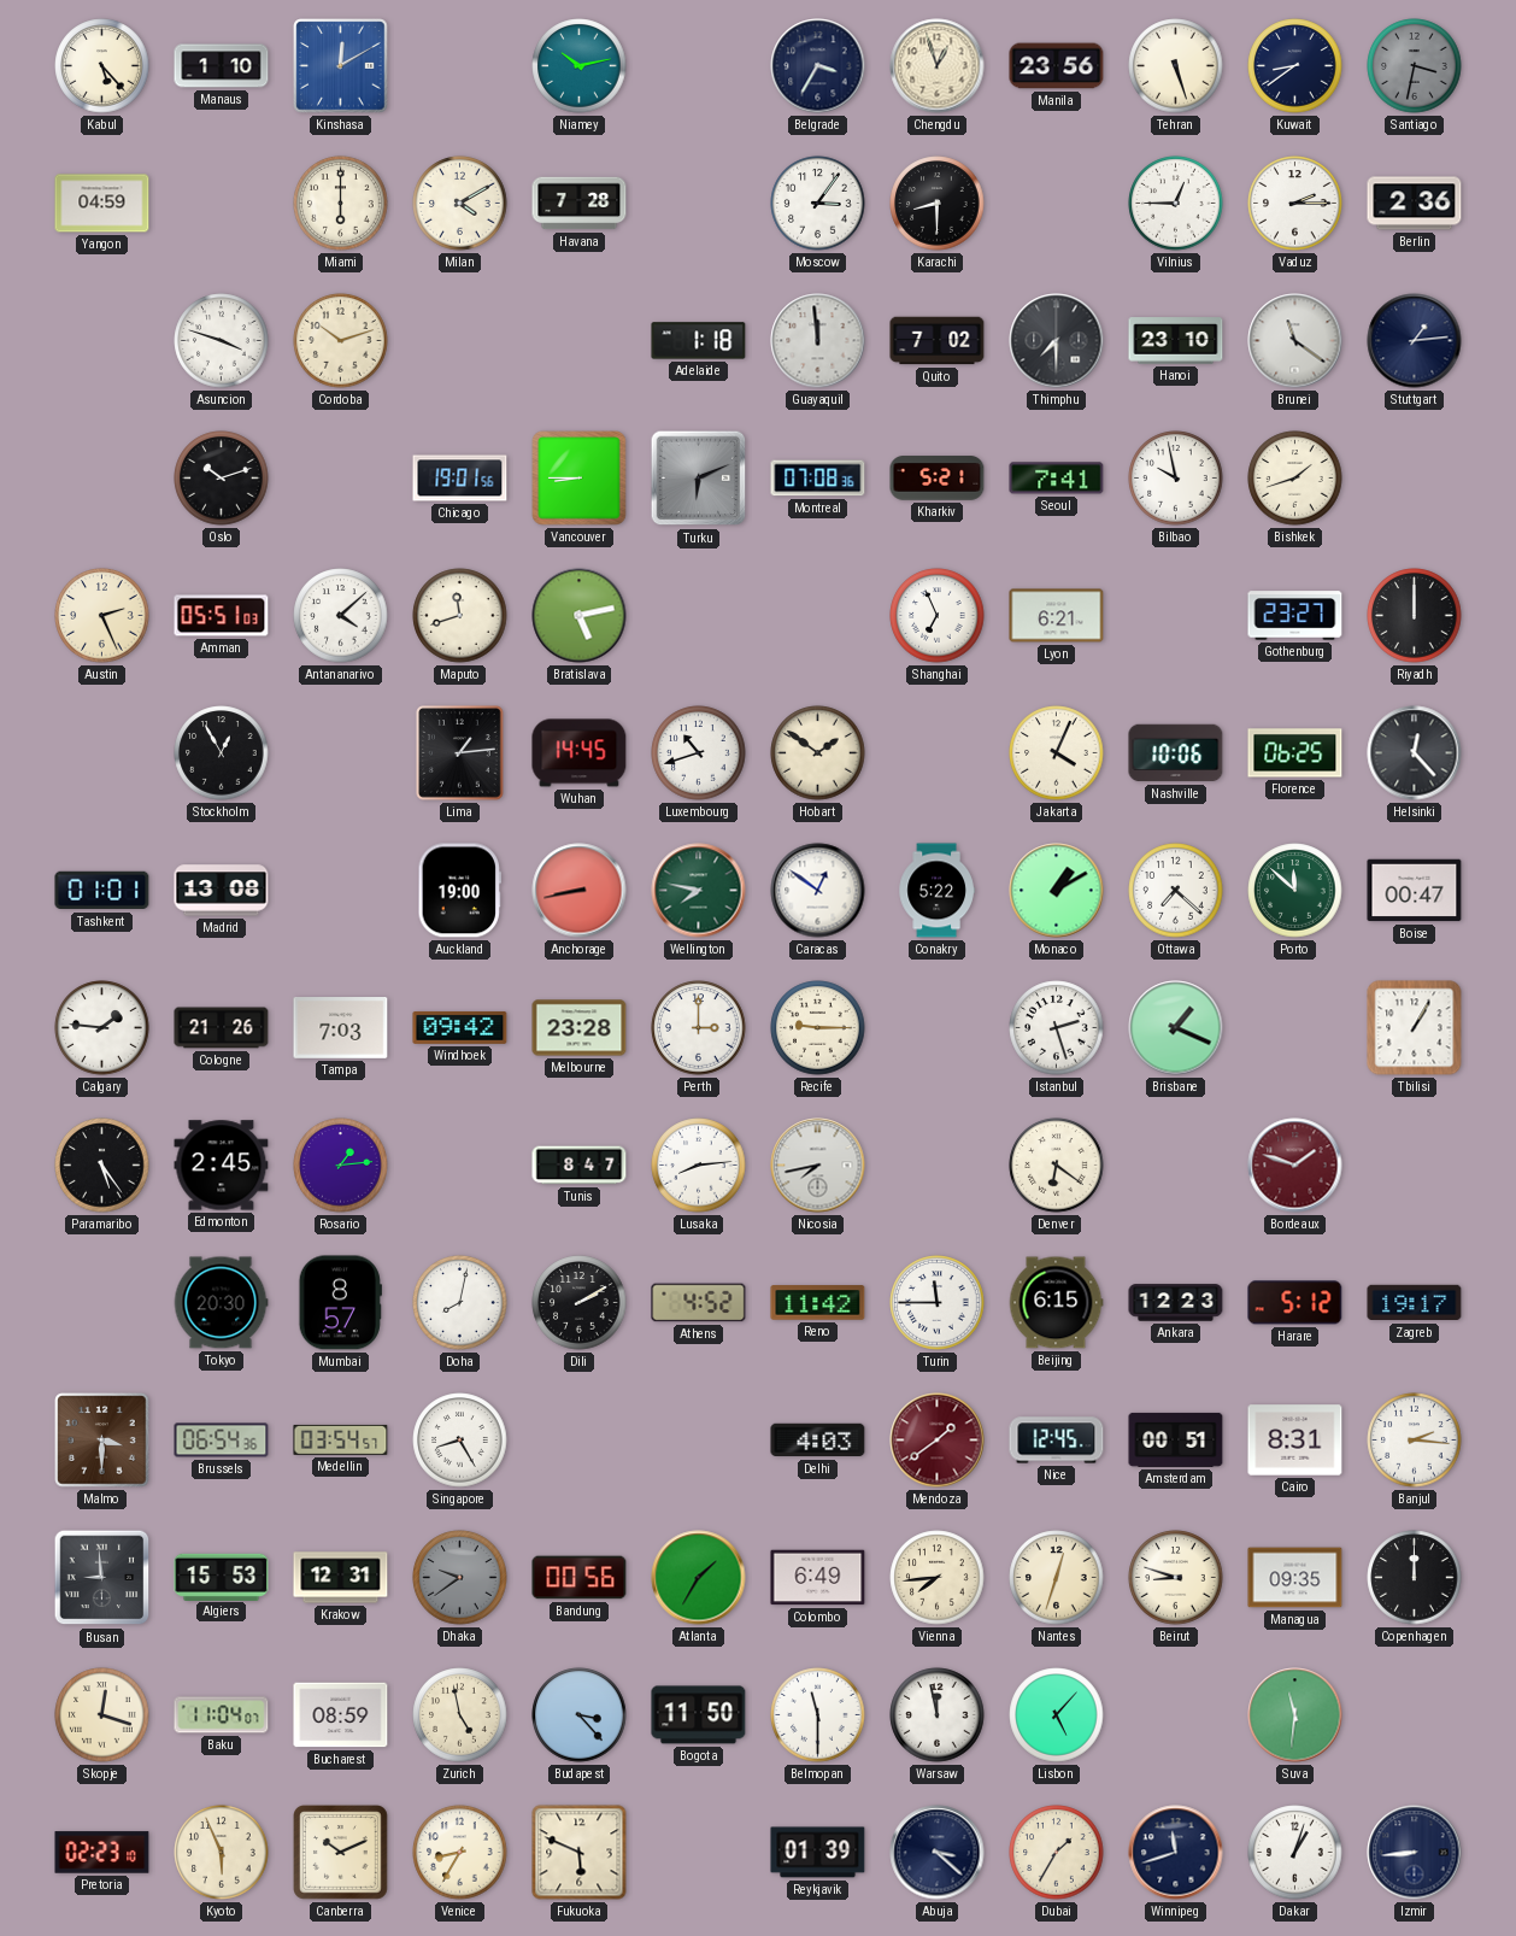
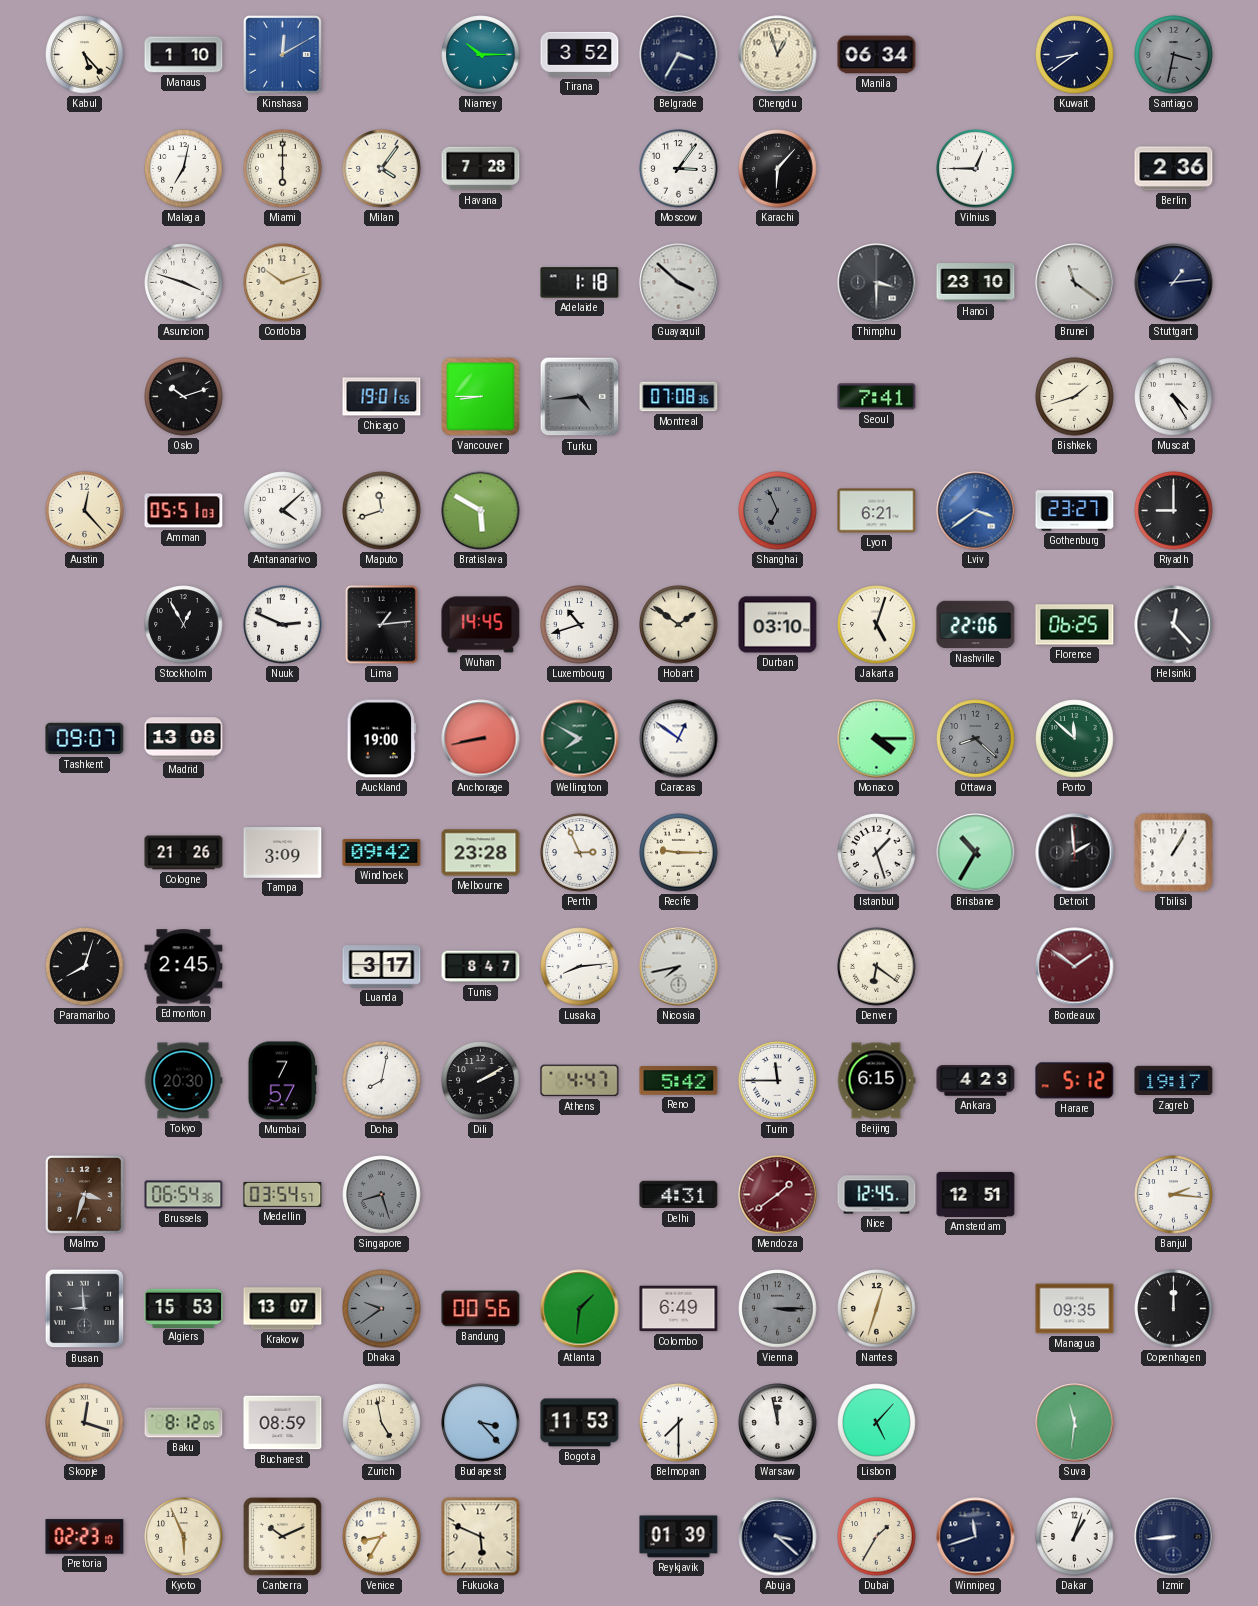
Niamey: 10:13 -> 10:15 (481, 55)
Tirana: none -> 3:52 (580, 54)
Manila: 23:56 -> 06:34 (877, 55)
Tehran: 5:27 -> none (1176, 66)
Yangon: 04:59 -> none (102, 204)
Malaga: none -> 7:02 (184, 169)
Milan: 4:10 -> 4:06 (382, 169)
Karachi: 8:30 -> 6:07 (778, 169)
Vaduz: 2:15 -> none (1295, 204)
Guayaquil: 11:59 -> 3:52 (679, 283)
Quito: 7:02 -> none (938, 341)
Thimphu: 7:30 -> 3:30 (877, 283)
Turku: 6:11 -> 4:44 (580, 397)
Kharkiv: 5:21 -> none (938, 479)
Bilbao: 9:58 -> none (1176, 479)
Muscat: none -> 4:25 (1174, 397)
Austin: 2:26 -> 12:23 (85, 511)
Bratislava: 5:13 -> 5:50 (481, 511)
Shanghai dial: white -> grey (778, 511)
Lviv: none -> 3:39 (976, 511)
Riyadh: 12:00 -> 9:00 (1174, 511)
Nuuk: none -> 2:49 (283, 625)
Durban: none -> 03:10 (778, 625)
Jakarta: 4:04 -> 5:03 (877, 625)
Nashville: 10:06 -> 22:06 (976, 625)
Tashkent: 01:01 -> 09:07 (85, 739)
Wellington: 7:47 -> 7:50 (580, 739)
Conakry: 5:22 -> none (936, 891)
Monaco: 1:10 -> 4:15 (877, 739)
Ottawa: 7:22 -> 8:22 (976, 739)
Ottawa dial: white -> grey (976, 739)
Boise: 00:47 -> none (1415, 891)
Calgary: 1:46 -> none (102, 1028)
Tampa: 7:03 -> 3:09 (283, 853)
Perth: 3:00 -> 2:56 (580, 853)
Istanbul: 2:27 -> 1:27 (877, 853)
Brisbane: 1:19 -> 10:35 (976, 853)
Detroit: none -> 1:59 (1075, 853)
Paramaribo: 5:24 -> 8:03 (85, 967)
Rosario: 1:14 -> none (341, 1166)
Luanda: none -> 3:17 (382, 967)
Bordeaux: 1:48 -> 1:51 (1075, 967)
Mumbai: 8:57 -> 7:57 (282, 1081)
Athens: 4:52 -> 4:47 (580, 1081)
Reno: 11:42 -> 5:42 (679, 1081)
Ankara: 12:23 -> 4:23 (976, 1081)
Malmo: 3:30 -> 3:33 (85, 1195)
Singapore: 8:25 -> 8:27 (382, 1195)
Singapore dial: white -> grey (382, 1195)
Delhi: 4:03 -> 4:31 (679, 1195)
Amsterdam: 00:51 -> 12:51 (976, 1194)
Cairo: 8:31 -> none (1295, 1441)
Krakow: 12:31 -> 13:07 (283, 1309)
Atlanta: 1:35 -> 1:31 (580, 1309)
Vienna: 7:44 -> 3:15 (778, 1309)
Vienna dial: cream -> grey (778, 1309)
Beirut: 8:48 -> none (1176, 1578)
Baku: 11:04 -> 8:12 (184, 1423)
Bogota: 11:50 -> 11:53 (580, 1423)
Belmopan: 11:30 -> 7:30 (679, 1423)
